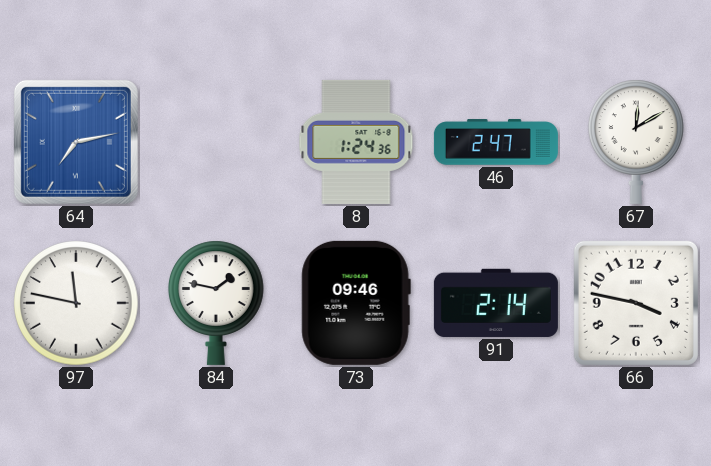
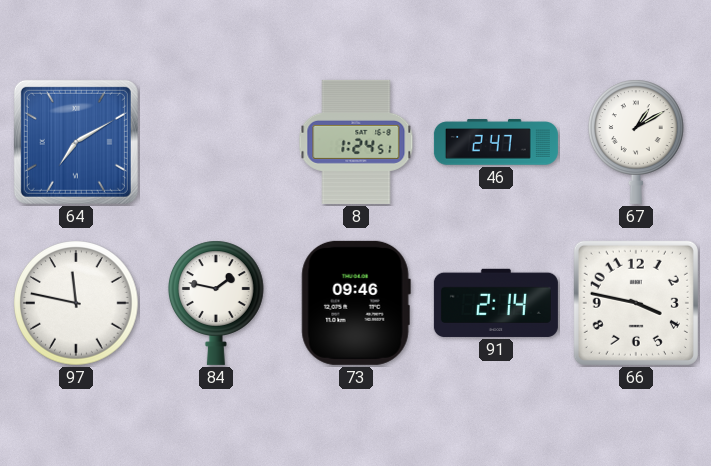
64: 7:13 -> 7:10 (76, 142)
8: 1:24:36 -> 1:24:51 (356, 142)
67: 12:10 -> 1:10 (636, 142)
